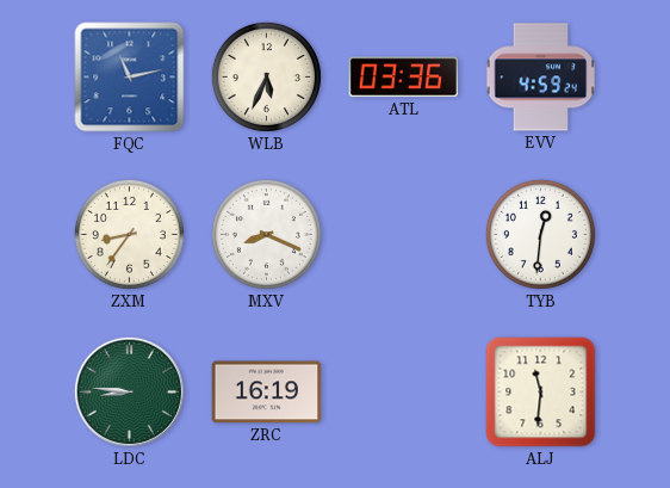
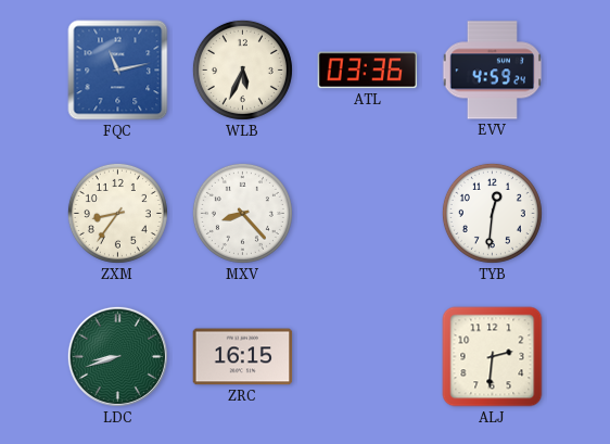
MXV: 8:19 -> 8:23 (242, 213)
LDC: 8:46 -> 8:42 (117, 356)
ZRC: 16:19 -> 16:15 (243, 357)
ALJ: 11:31 -> 2:31 (493, 357)
